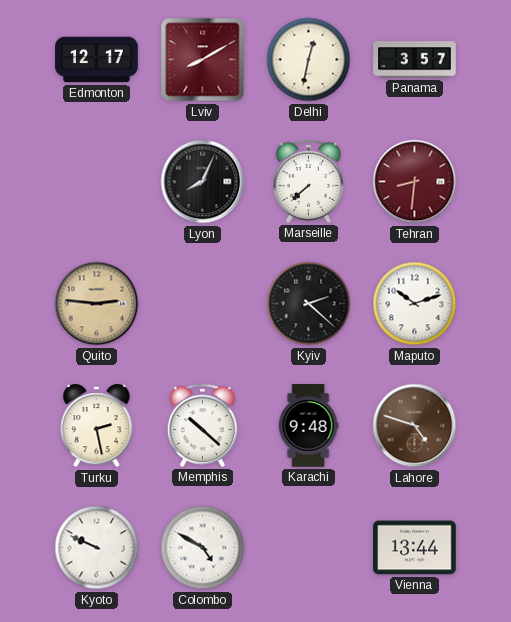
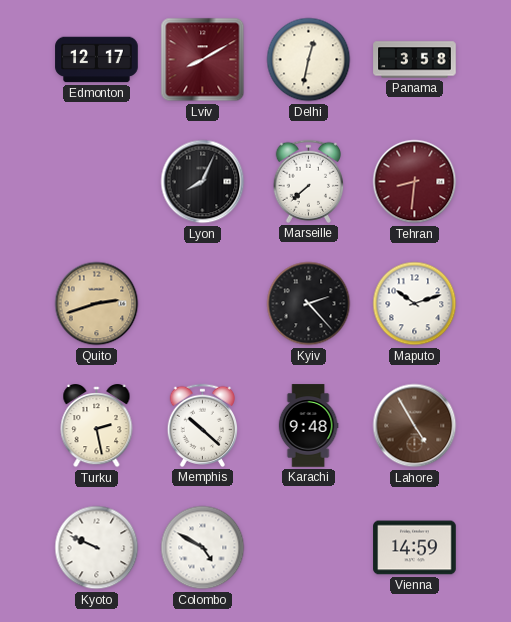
Panama: 3:57 -> 3:58 (415, 60)
Quito: 2:46 -> 2:42 (97, 304)
Kyiv: 2:22 -> 2:23 (309, 304)
Lahore: 4:48 -> 4:55 (415, 426)
Vienna: 13:44 -> 14:59 (415, 548)
